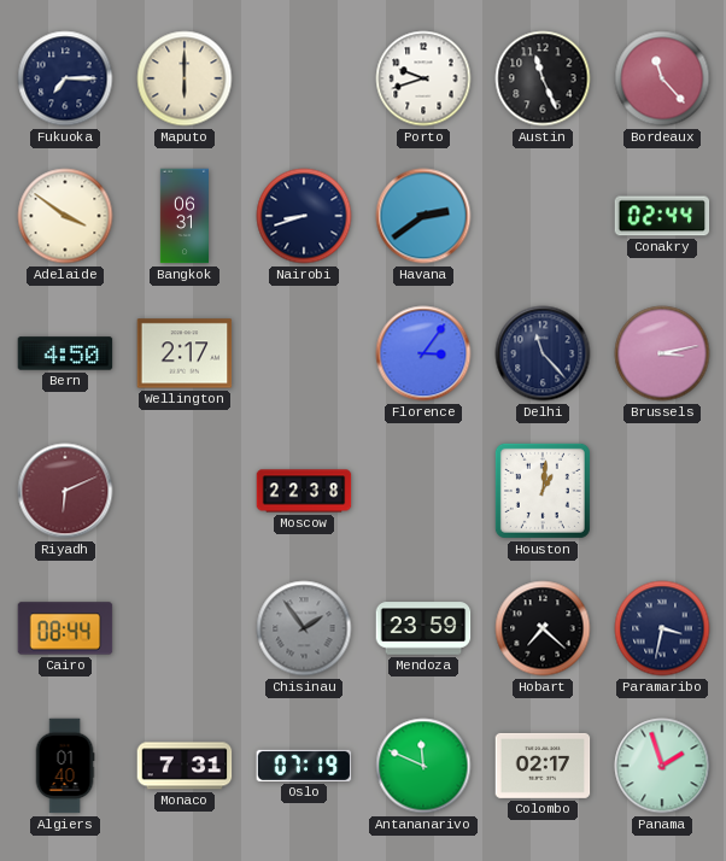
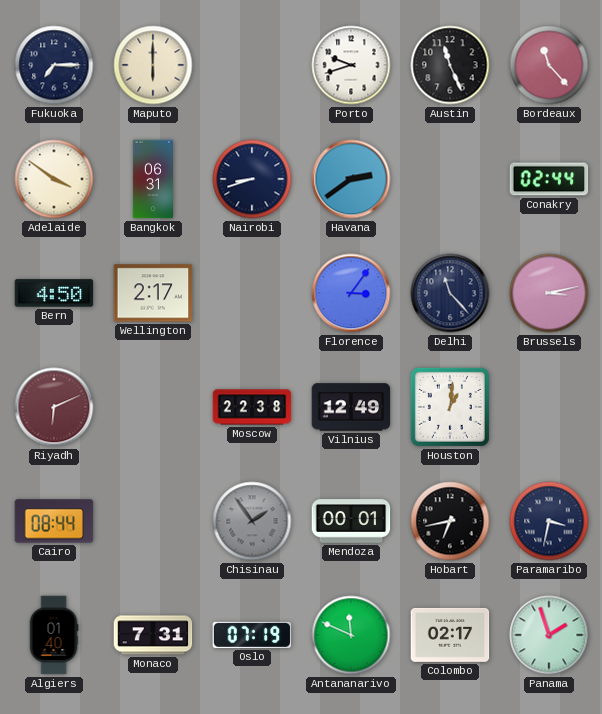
Vilnius: none -> 12:49 (351, 407)
Mendoza: 23:59 -> 00:01 (351, 521)
Hobart: 7:22 -> 6:43 (450, 521)
